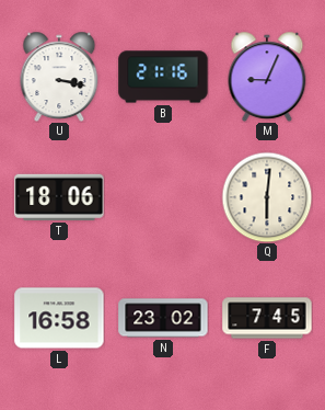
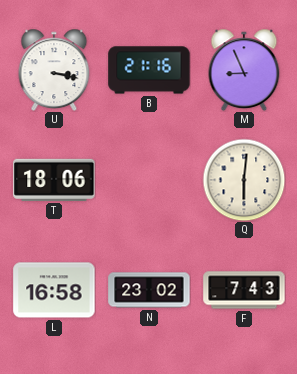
M: 9:04 -> 8:56 (244, 70)
F: 7:45 -> 7:43 (244, 290)
